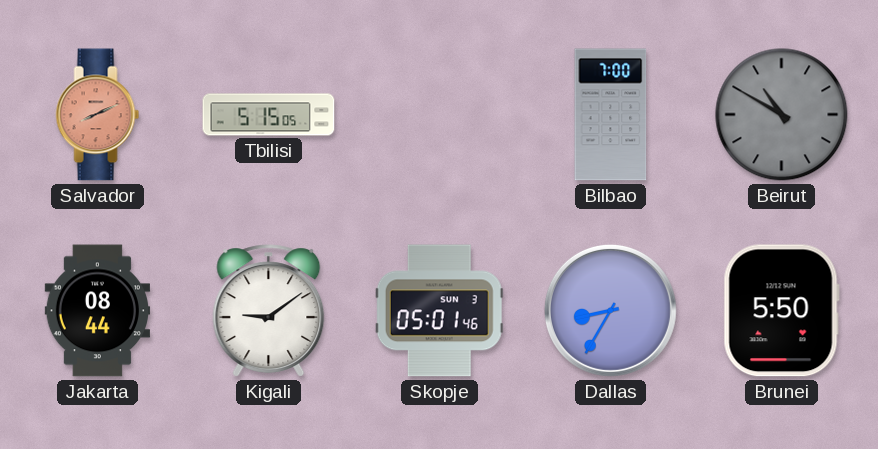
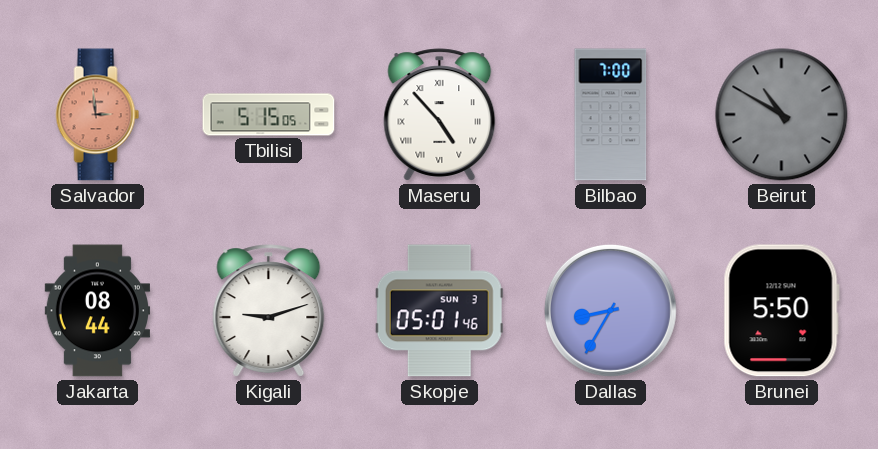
Salvador: 8:11 -> 2:59 (98, 115)
Maseru: none -> 4:53 (440, 115)
Kigali: 9:09 -> 9:12 (269, 311)
